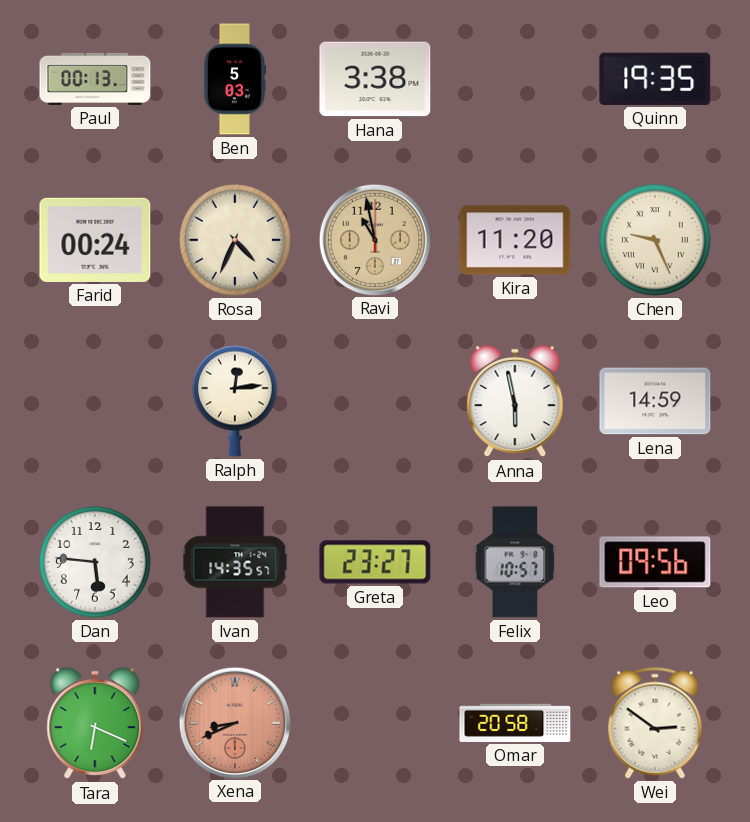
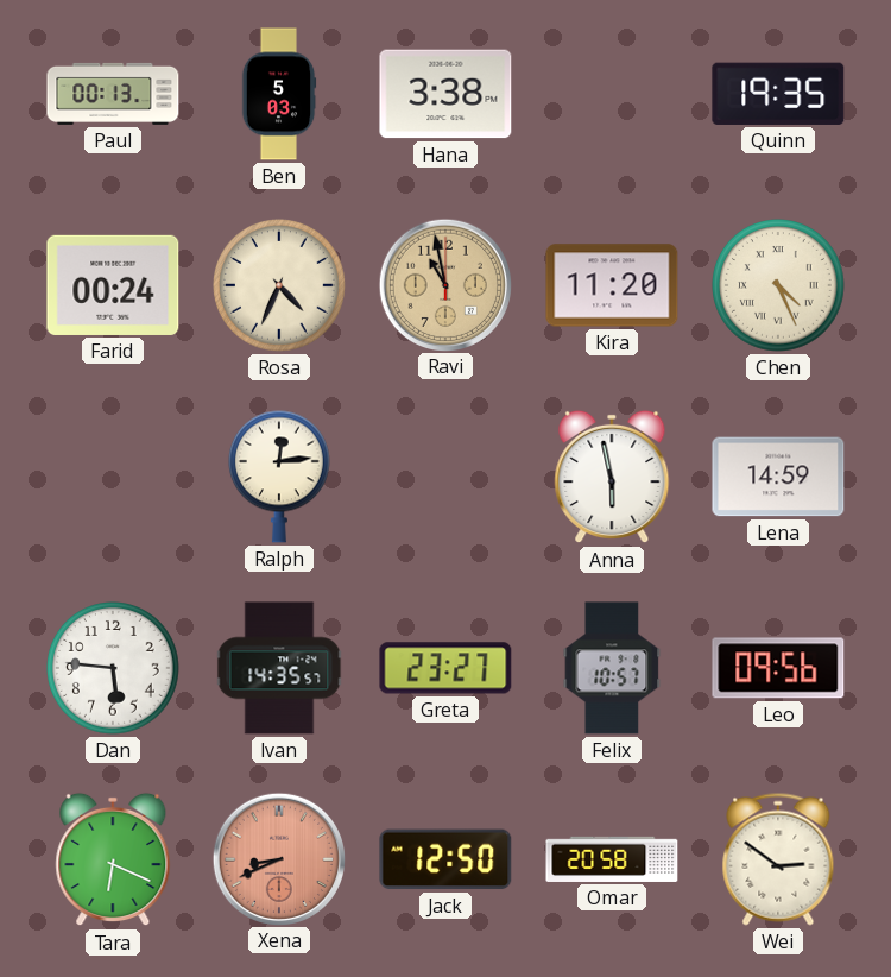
Chen: 9:26 -> 4:26 (779, 286)
Jack: none -> 12:50 (445, 859)
